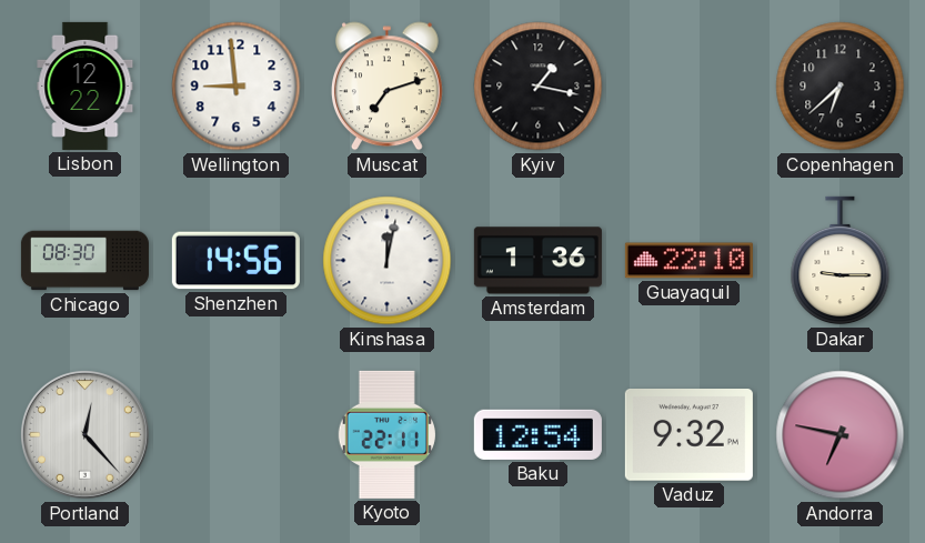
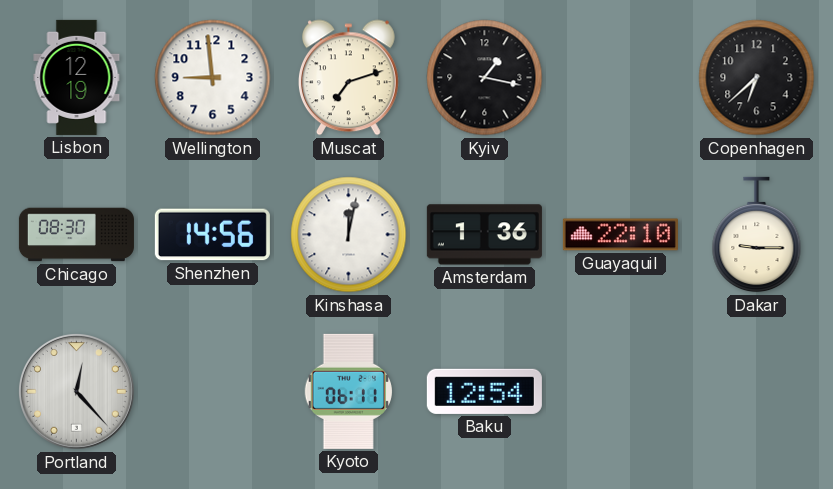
Lisbon: 12:22 -> 12:19 (77, 77)
Kyoto: 22:11 -> 06:11 (348, 391)
Vaduz: 9:32 -> none (688, 435)
Andorra: 6:47 -> none (841, 435)
